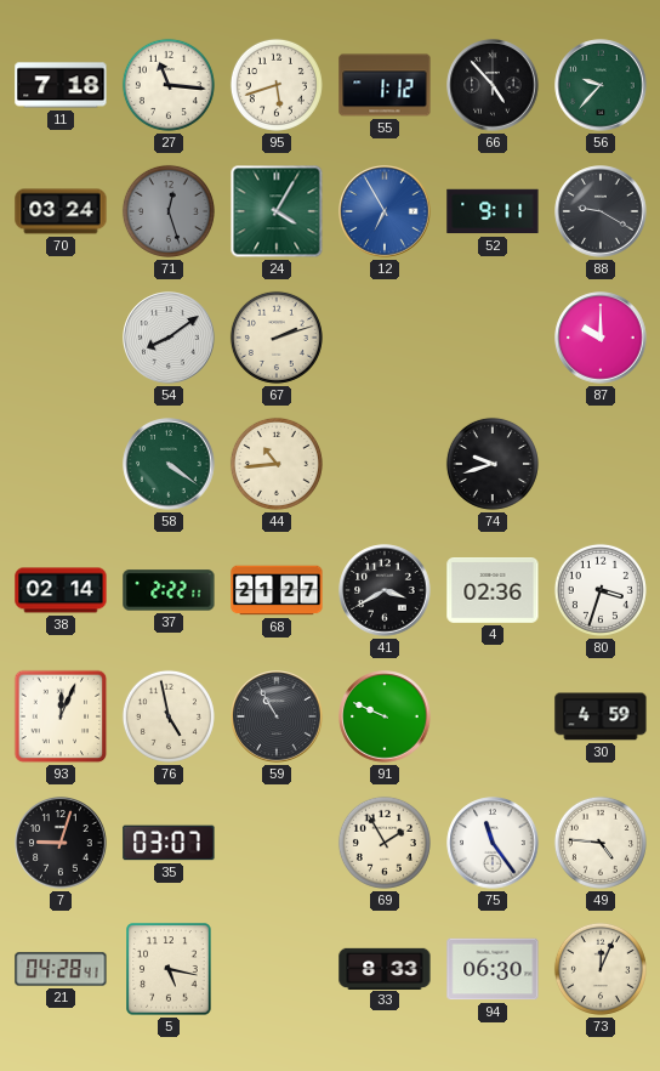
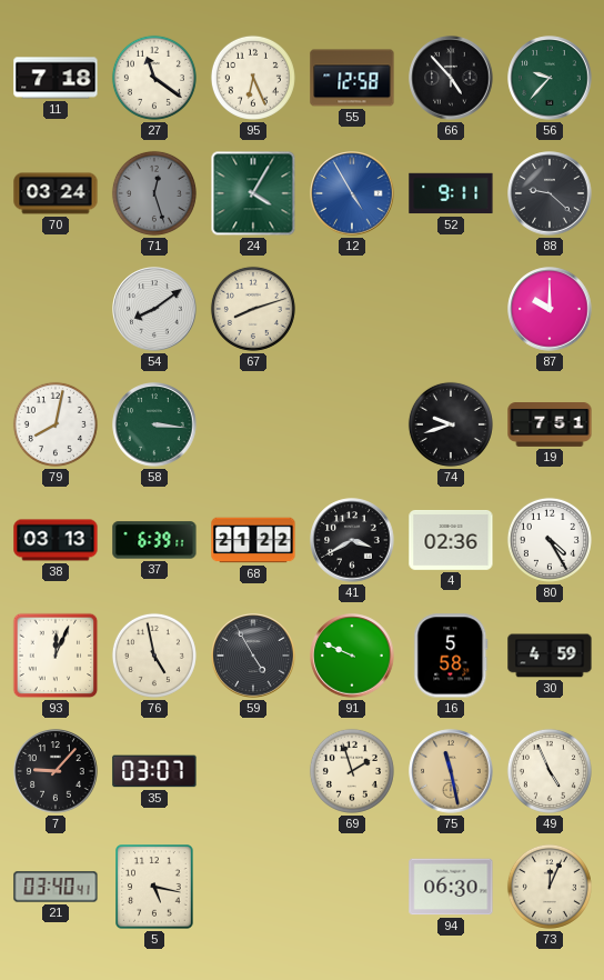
27: 11:16 -> 11:21 (154, 78)
95: 5:42 -> 6:26 (253, 78)
55: 1:12 -> 12:58 (352, 78)
12: 6:55 -> 4:55 (352, 193)
88: 9:20 -> 9:22 (550, 193)
67: 2:12 -> 8:12 (253, 309)
79: none -> 8:02 (56, 424)
58: 4:21 -> 3:16 (154, 424)
44: 10:44 -> none (277, 464)
19: none -> 7:51 (550, 426)
38: 02:14 -> 03:13 (56, 540)
37: 2:22 -> 6:39 (154, 540)
68: 21:27 -> 21:22 (253, 540)
80: 3:33 -> 4:25 (550, 540)
59: 10:55 -> 4:55 (253, 656)
16: none -> 5:58 (451, 656)
7: 9:03 -> 9:07 (56, 771)
69: 1:55 -> 1:57 (352, 771)
75: 11:24 -> 11:28 (451, 771)
75 dial: white -> champagne (451, 771)
49: 4:46 -> 4:56 (550, 771)
21: 04:28 -> 03:40 (56, 887)
33: 8:33 -> none (385, 968)
